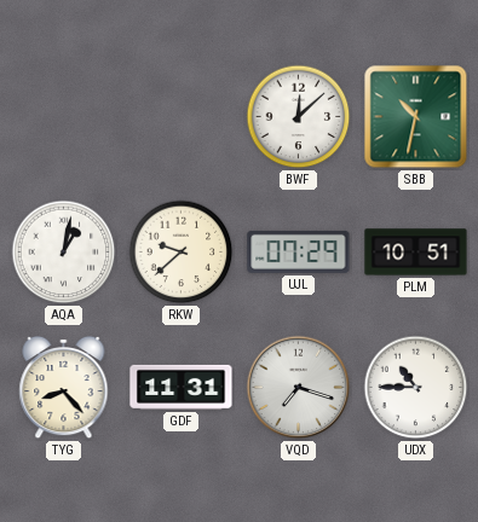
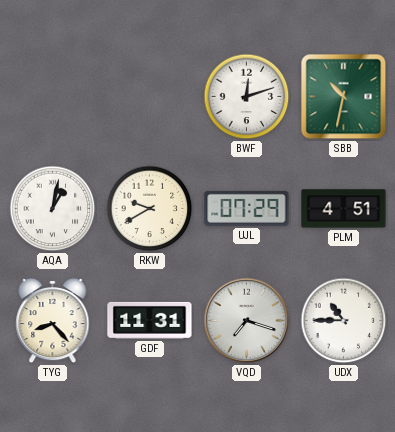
BWF: 12:08 -> 12:12 (247, 97)
RKW: 9:38 -> 9:40 (150, 209)
PLM: 10:51 -> 4:51 (344, 209)
